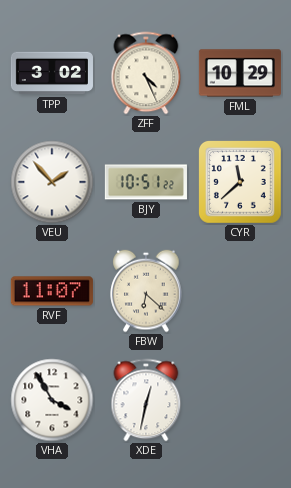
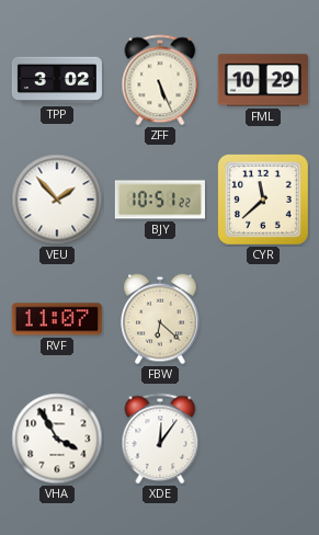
ZFF: 4:26 -> 5:26 (160, 80)
XDE: 12:32 -> 12:06 (160, 439)
